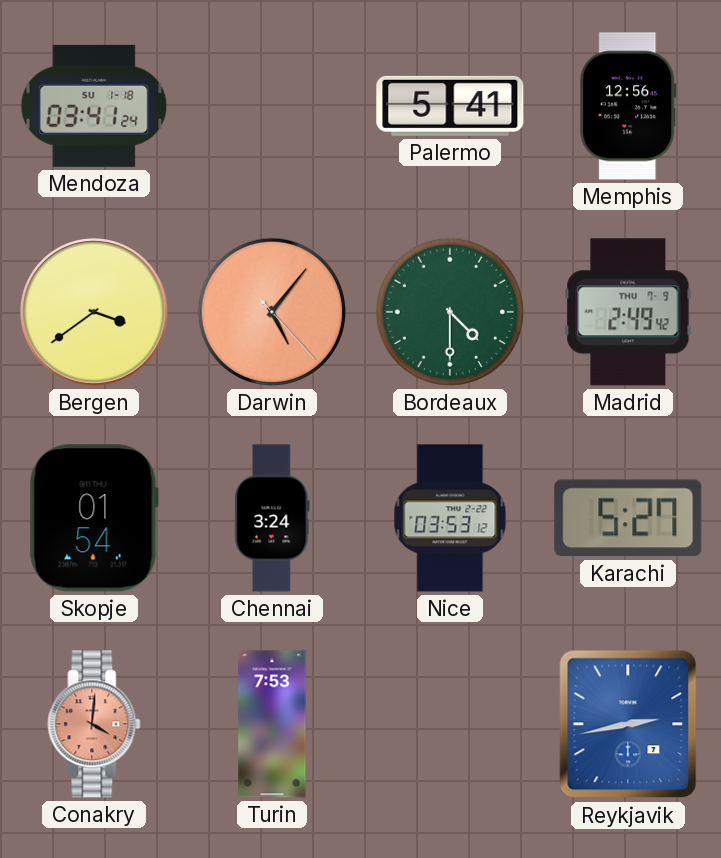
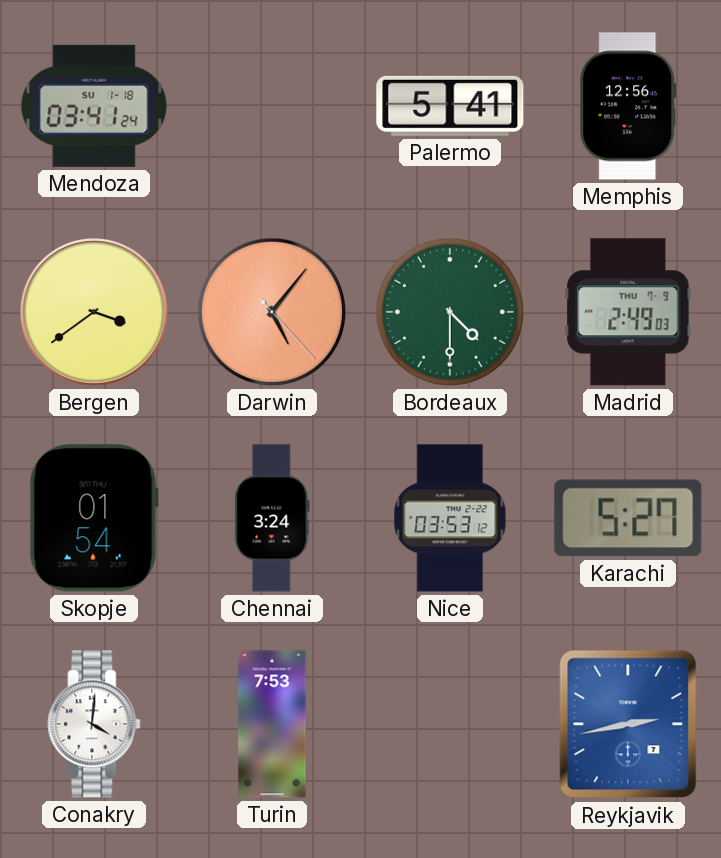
Madrid: 2:49:42 -> 2:49:03 (628, 312)
Conakry dial: salmon -> white (94, 724)
